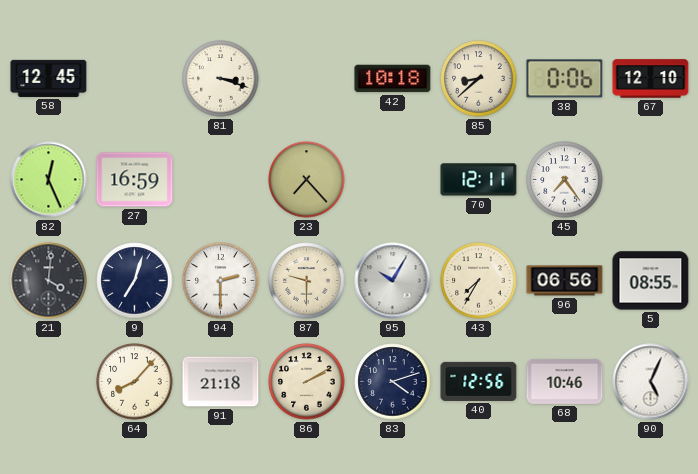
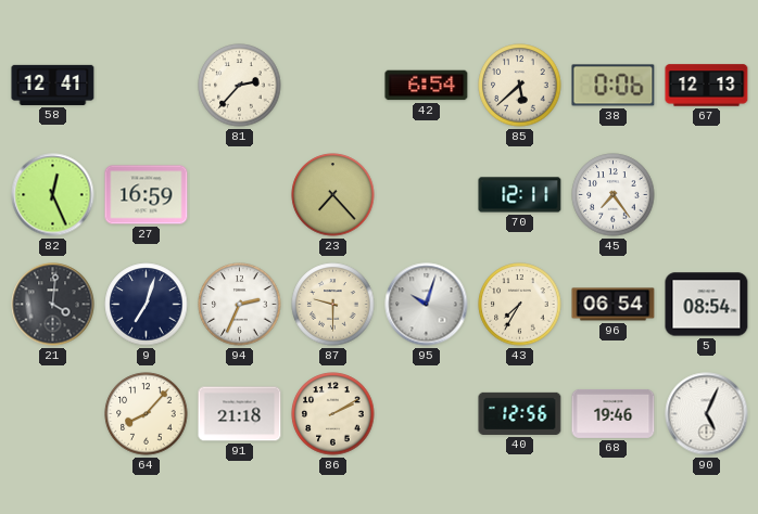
58: 12:45 -> 12:41 (53, 85)
81: 3:18 -> 2:37 (240, 86)
42: 10:18 -> 6:54 (427, 86)
85: 8:38 -> 5:38 (520, 86)
67: 12:10 -> 12:13 (707, 86)
94: 2:30 -> 2:34 (240, 305)
95: 10:05 -> 10:03 (427, 305)
96: 06:56 -> 06:54 (614, 305)
5: 08:55 -> 08:54 (707, 305)
83: 4:12 -> none (393, 382)
68: 10:46 -> 19:46 (614, 413)
